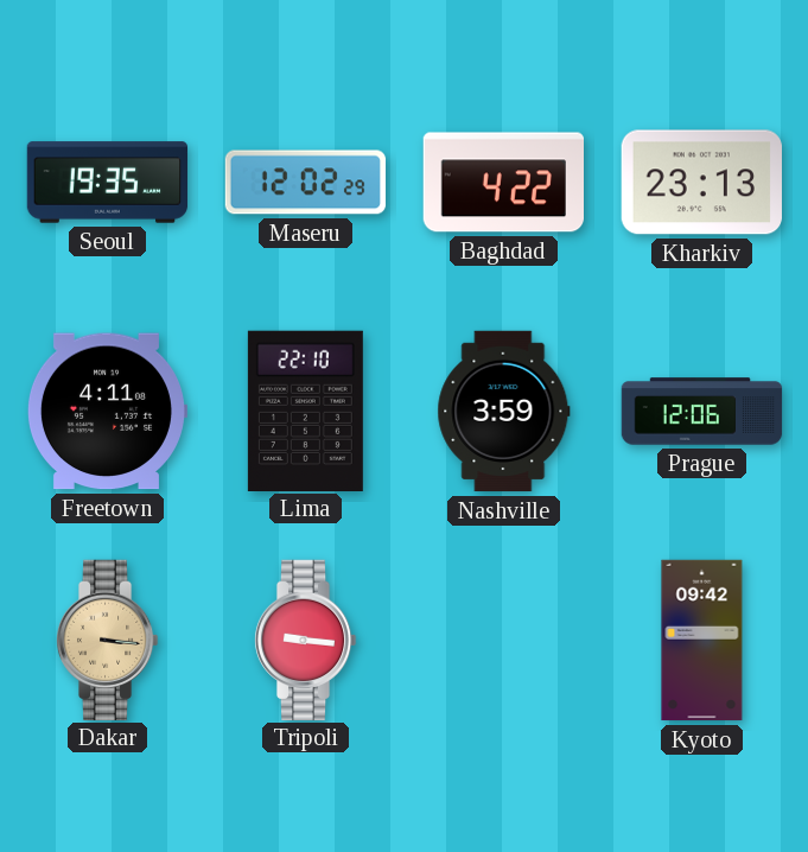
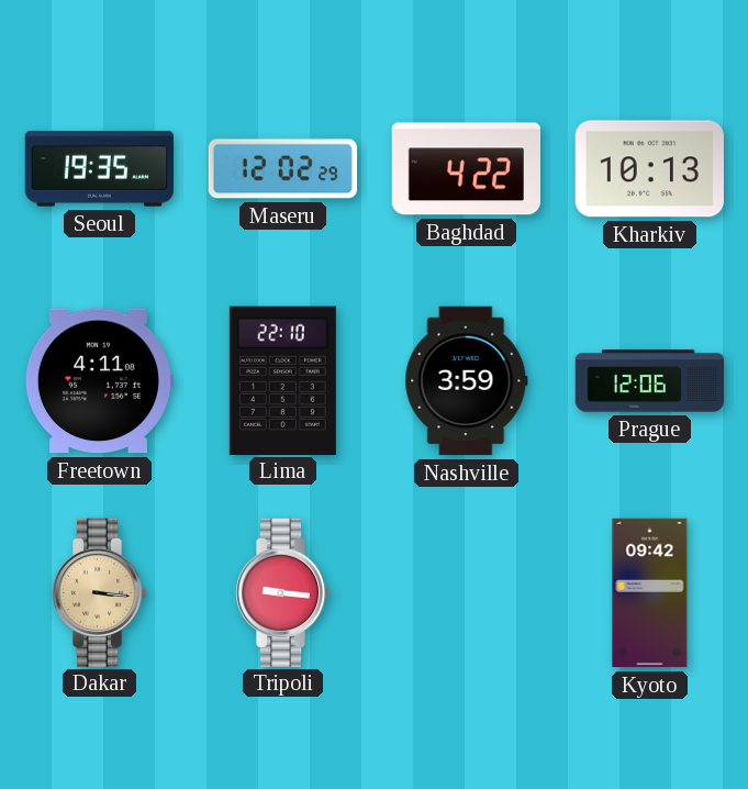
Kharkiv: 23:13 -> 10:13 (649, 169)
